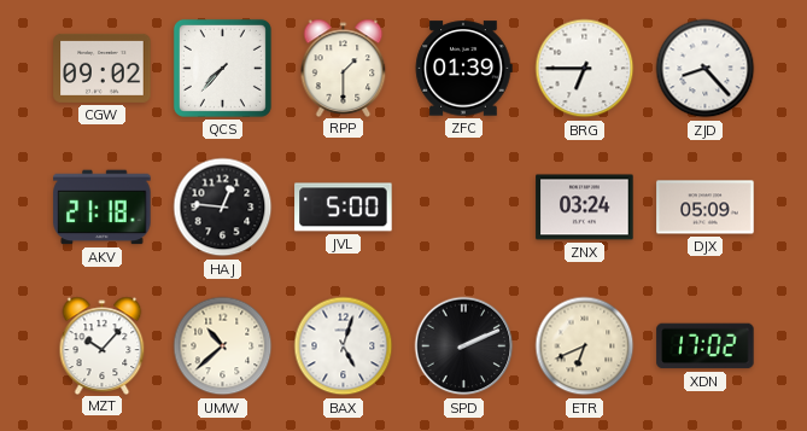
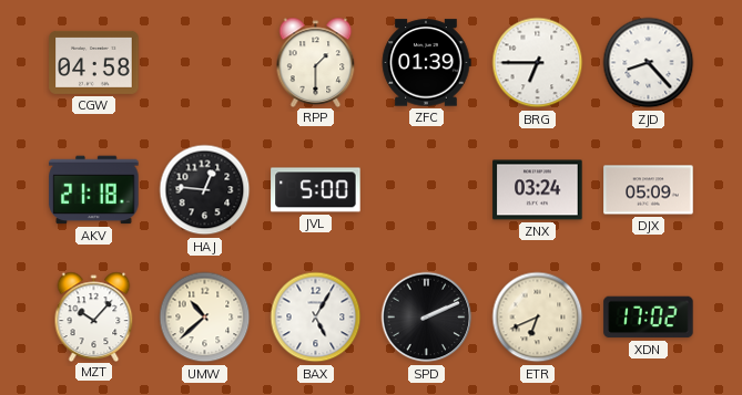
CGW: 09:02 -> 04:58 (94, 62)
QCS: 7:37 -> none (222, 68)
BAX: 5:03 -> 5:05 (316, 318)
